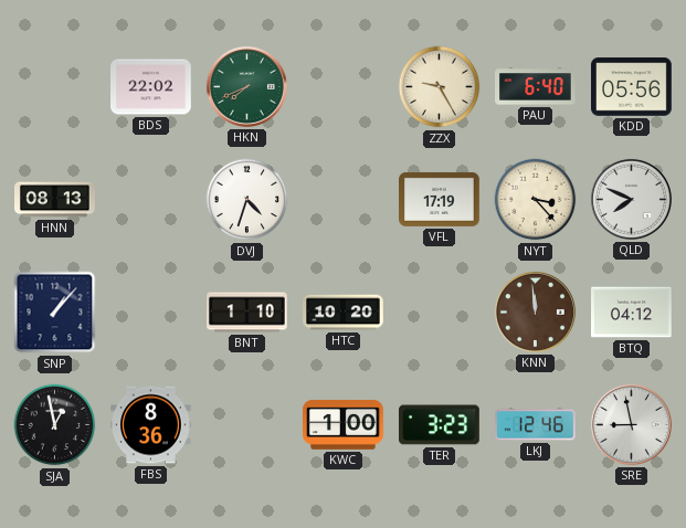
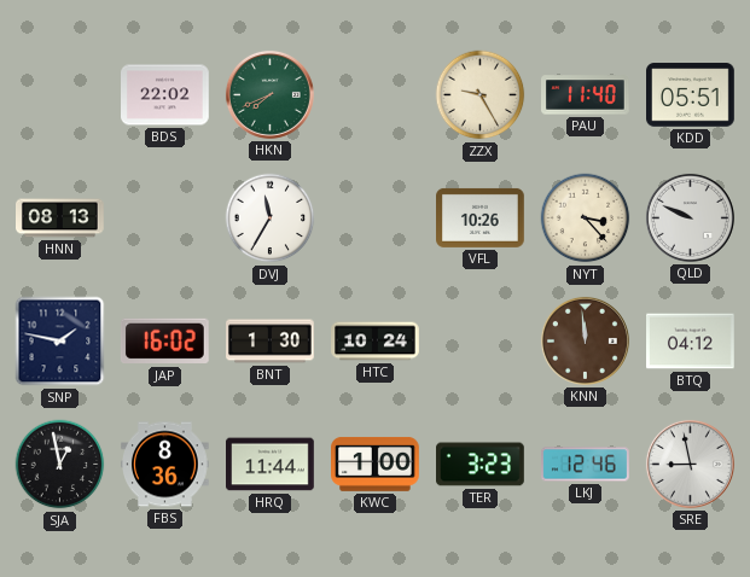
PAU: 6:40 -> 11:40 (586, 95)
KDD: 05:56 -> 05:51 (691, 95)
DVJ: 4:33 -> 11:35 (271, 218)
VFL: 17:19 -> 10:26 (481, 217)
QLD: 7:49 -> 9:49 (690, 217)
SNP: 1:07 -> 1:47 (60, 342)
JAP: none -> 16:02 (164, 342)
BNT: 1:10 -> 1:30 (271, 342)
HTC: 10:20 -> 10:24 (376, 342)
HRQ: none -> 11:44 (271, 465)
